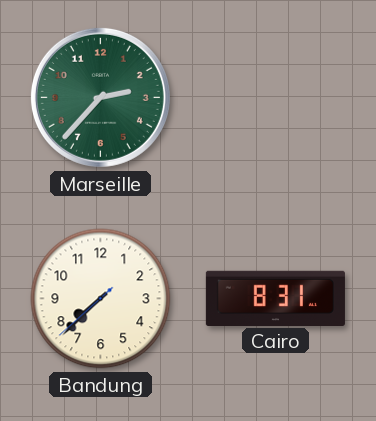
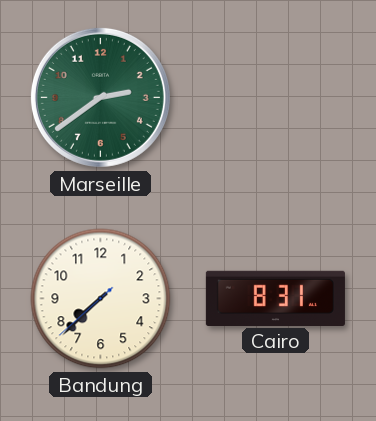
Marseille: 2:37 -> 2:39 (100, 97)
